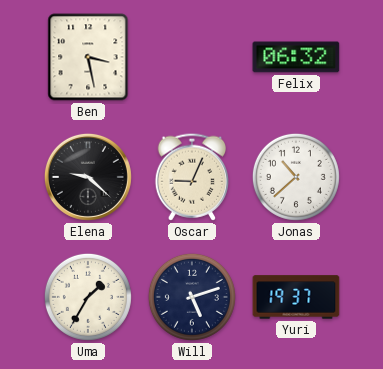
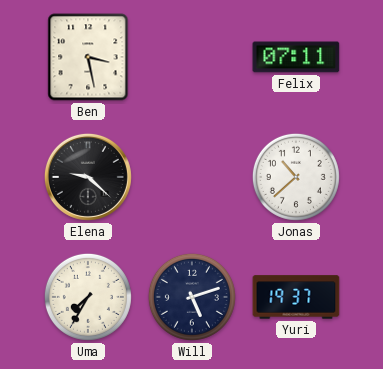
Felix: 06:32 -> 07:11 (296, 57)
Oscar: 9:04 -> none (191, 177)
Uma: 1:35 -> 7:35 (88, 297)
